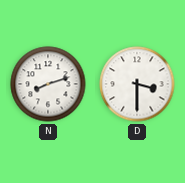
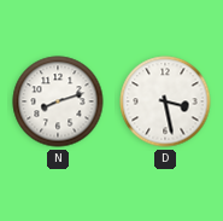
D: 3:30 -> 3:28 (165, 101)
